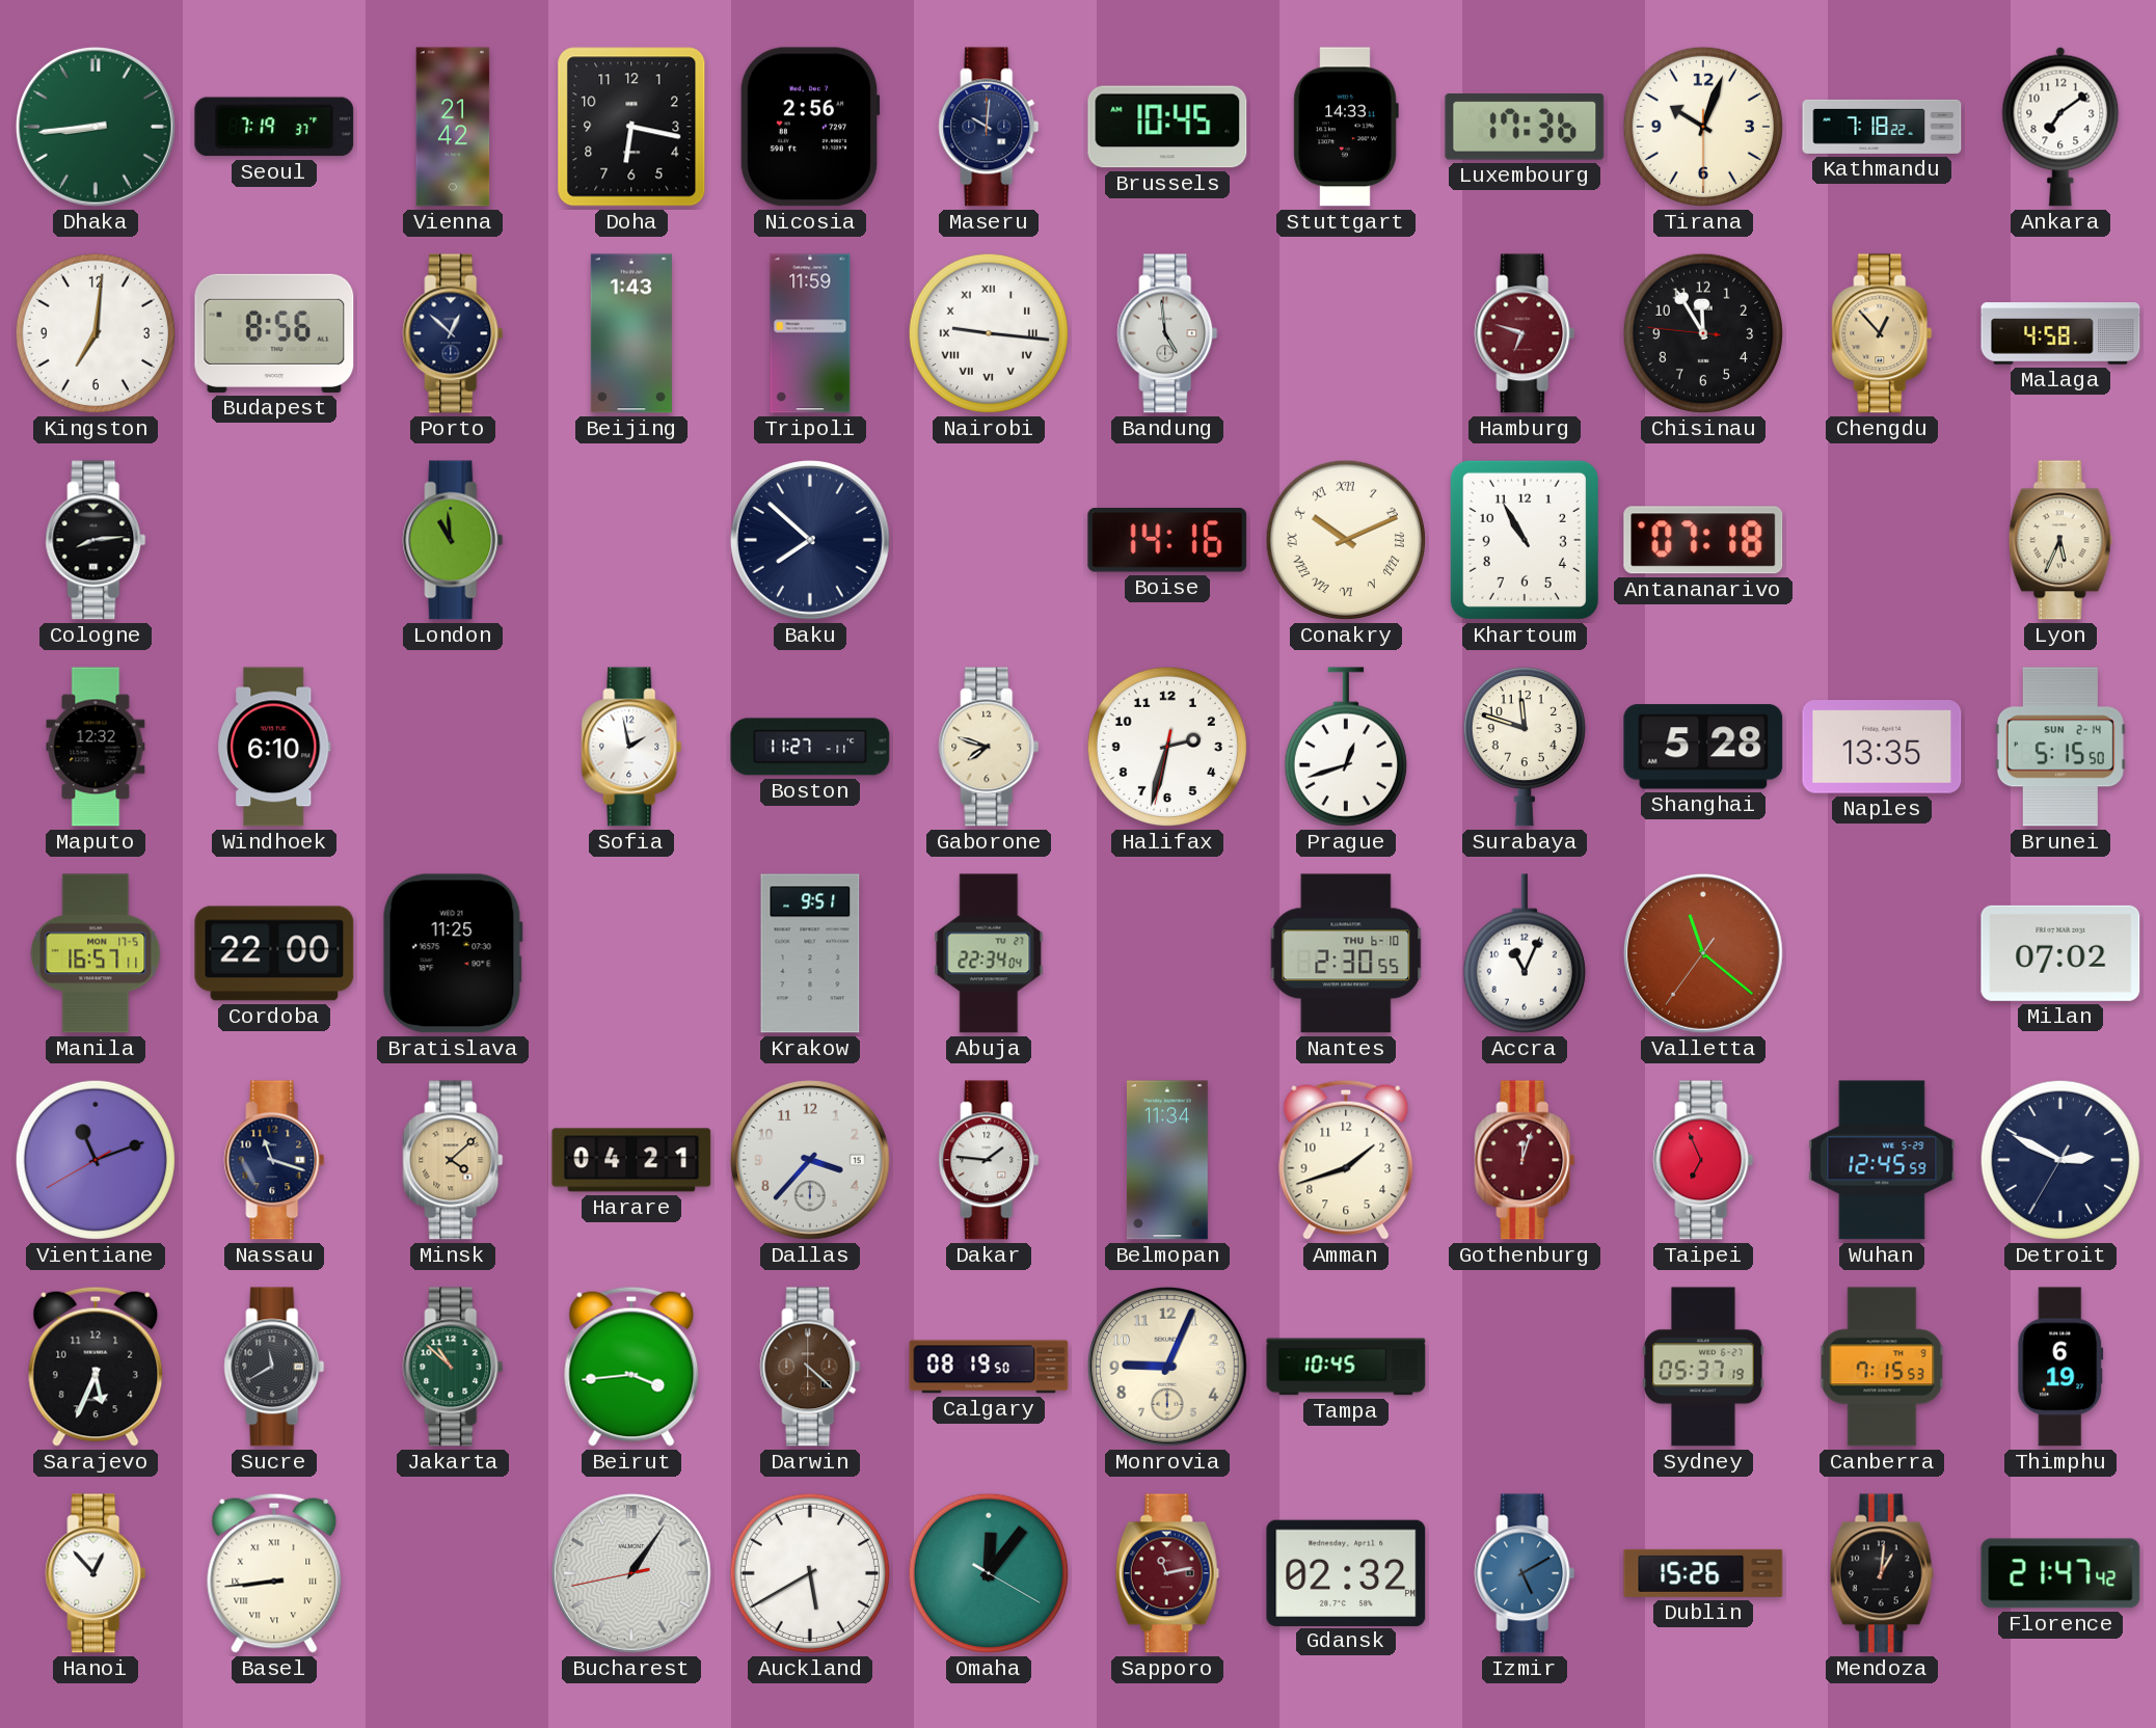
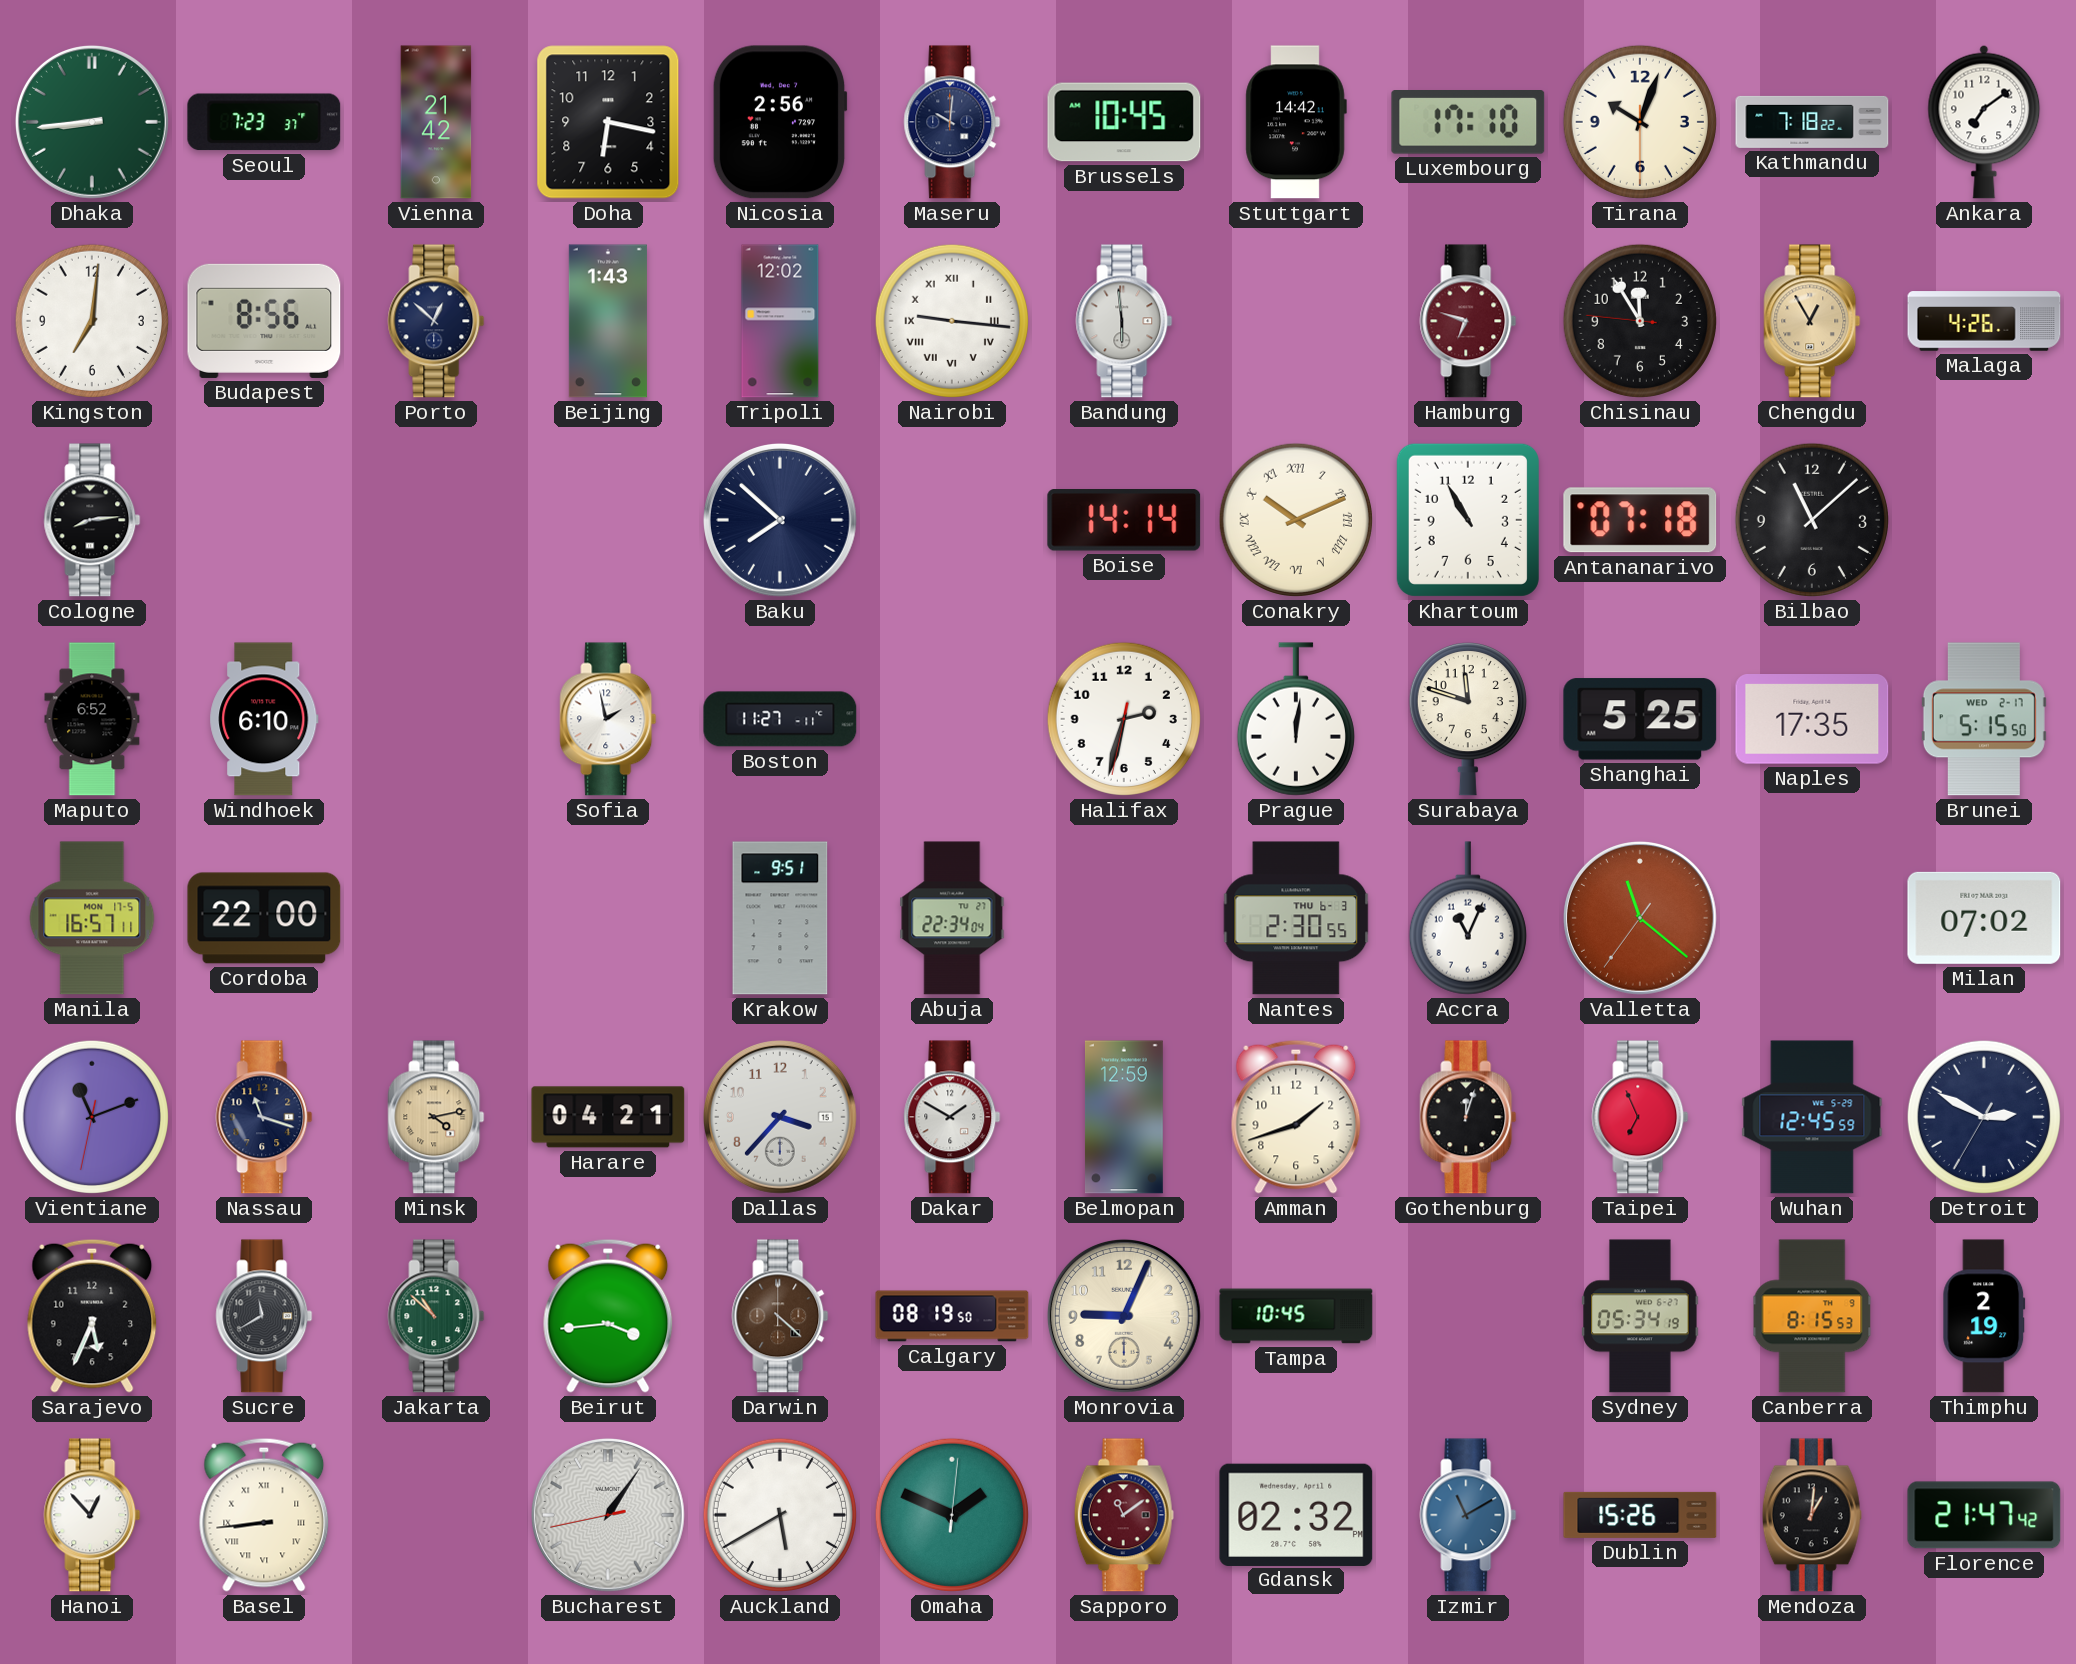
Seoul: 7:19 -> 7:23 (264, 122)
Stuttgart: 14:33 -> 14:42 (1296, 122)
Luxembourg: 17:36 -> 17:10 (1468, 123)
Tripoli: 11:59 -> 12:02 (780, 321)
Bandung: 4:59 -> 5:59 (1124, 321)
Chengdu: 12:53 -> 12:55 (1812, 321)
Malaga: 4:58 -> 4:26 (1984, 321)
London: 10:59 -> none (453, 540)
Boise: 14:16 -> 14:14 (1124, 521)
Bilbao: none -> 11:08 (1812, 520)
Lyon: 5:34 -> none (2060, 540)
Maputo: 12:32 -> 6:52 (92, 719)
Gaborone: 7:48 -> none (989, 747)
Prague: 12:42 -> 12:01 (1296, 719)
Shanghai: 5:28 -> 5:25 (1640, 719)
Naples: 13:35 -> 17:35 (1812, 720)
Brunei date: SUN 2-14 -> WED 2-17 (1984, 719)
Bratislava: 11:25 -> none (453, 953)
Nantes date: THU 6-10 -> THU 6-3 (1296, 918)
Vientiane: 11:11:40 -> 11:11:32 (92, 1117)
Minsk: 4:08 -> 4:13 (436, 1117)
Dakar: 1:46 -> 1:50 (952, 1117)
Belmopan: 11:34 -> 12:59 (1124, 1117)
Gothenburg dial: burgundy -> black (1468, 1117)
Sydney: 05:37 -> 05:34 (1640, 1316)
Canberra: 7:15 -> 8:15 (1812, 1316)
Thimphu: 6:19 -> 2:19 (1984, 1316)
Omaha: 12:06 -> 1:49 (952, 1515)
Sapporo: 11:13 -> 11:09 (1124, 1515)
Izmir: 5:10 -> 11:10 (1468, 1515)
